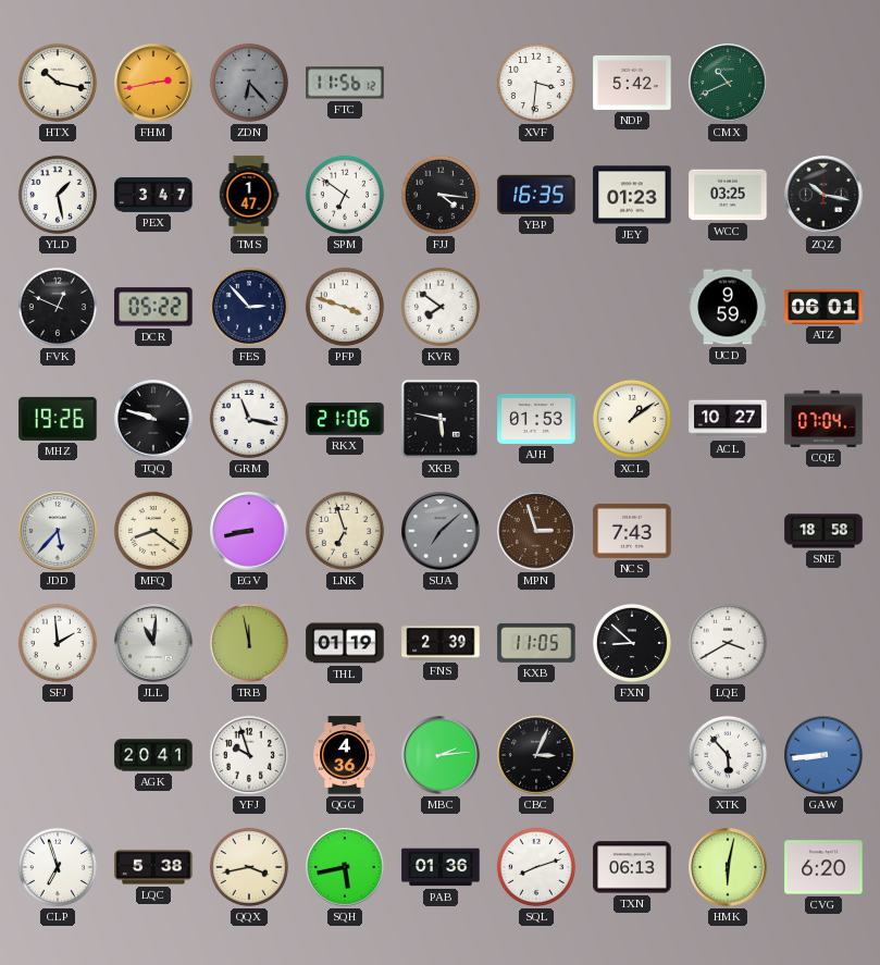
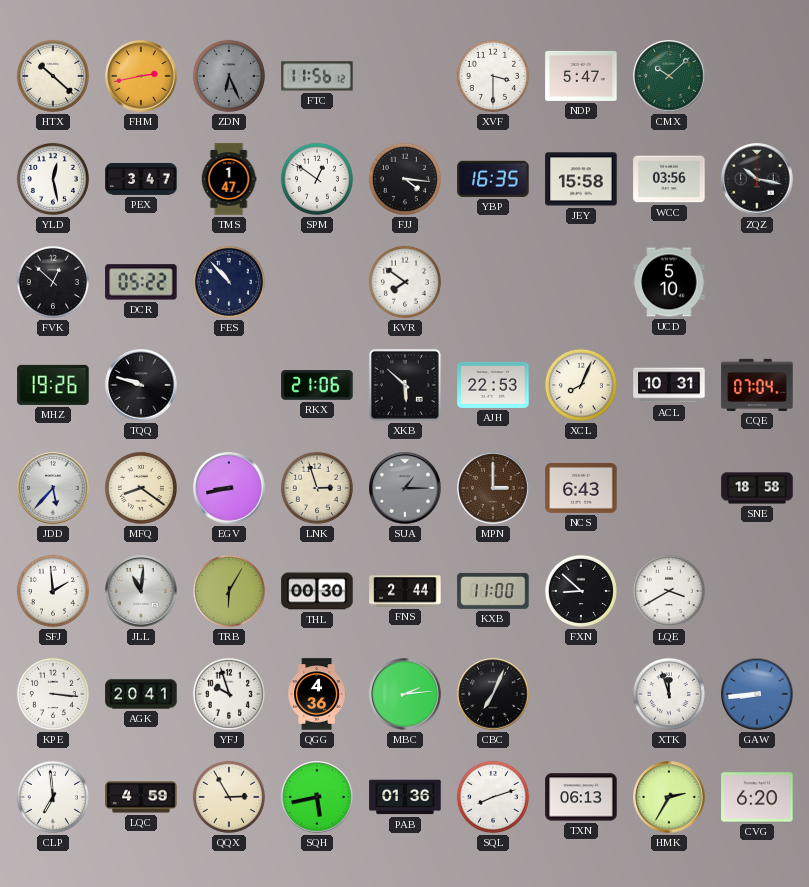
HTX: 10:17 -> 10:22 (53, 76)
ZDN: 6:23 -> 6:26 (229, 76)
XVF: 3:31 -> 3:30 (493, 76)
NDP: 5:42 -> 5:47 (581, 76)
CMX: 10:41 -> 10:08 (669, 76)
YLD: 1:28 -> 12:28 (53, 179)
SPM: 6:51 -> 12:51 (317, 179)
JEY: 01:23 -> 15:58 (581, 179)
WCC: 03:25 -> 03:56 (669, 179)
FVK: 12:49 -> 12:52 (53, 282)
FES: 2:53 -> 10:53 (229, 282)
PFP: 3:48 -> none (345, 307)
UCD: 9:59 -> 5:10 (669, 282)
ATZ: 06:01 -> none (823, 307)
GRM: 11:17 -> none (249, 419)
XKB: 5:47 -> 5:52 (405, 385)
AJH: 01:53 -> 22:53 (493, 385)
XCL: 1:09 -> 8:04 (581, 385)
ACL: 10:27 -> 10:31 (669, 385)
LNK: 6:57 -> 2:57 (317, 488)
SUA: 7:08 -> 1:15 (405, 488)
MPN: 2:57 -> 3:00 (493, 488)
NCS: 7:43 -> 6:43 (581, 488)
TRB: 11:58 -> 6:05 (229, 591)
THL: 01:19 -> 00:30 (317, 591)
FNS: 2:39 -> 2:44 (405, 591)
KXB: 11:05 -> 11:00 (493, 591)
KPE: none -> 3:16 (53, 694)
CBC: 3:04 -> 7:04 (493, 694)
XTK: 5:53 -> 11:57 (669, 694)
CLP: 6:57 -> 6:59 (53, 797)
LQC: 5:38 -> 4:59 (141, 797)
QQX: 3:43 -> 2:55 (229, 797)
HMK: 6:02 -> 2:35 (669, 797)
